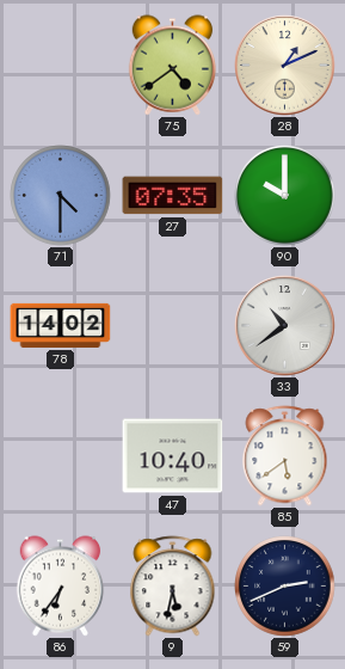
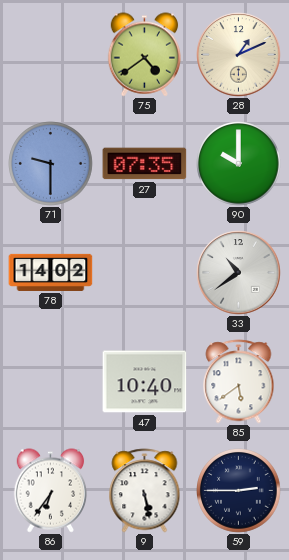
71: 4:30 -> 9:30 (51, 164)
9: 5:32 -> 5:28 (145, 491)
59: 2:41 -> 2:45 (239, 491)
